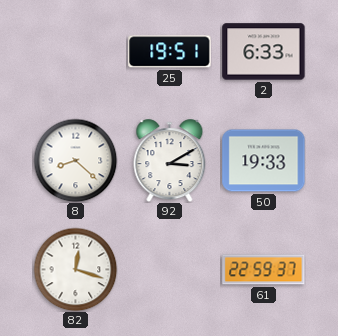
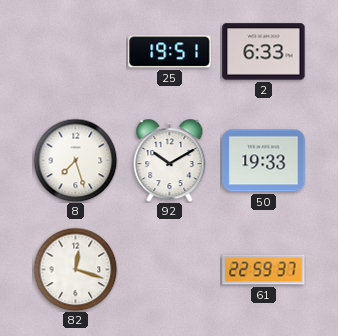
8: 8:22 -> 7:27 (75, 160)
92: 3:10 -> 10:10 (170, 161)
